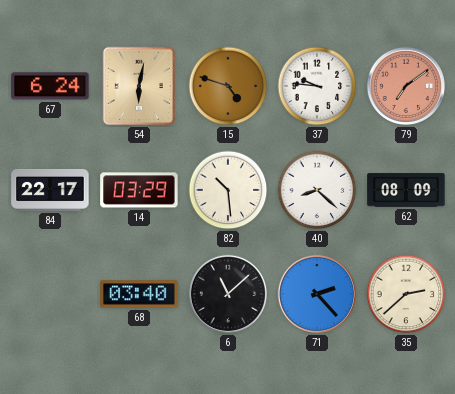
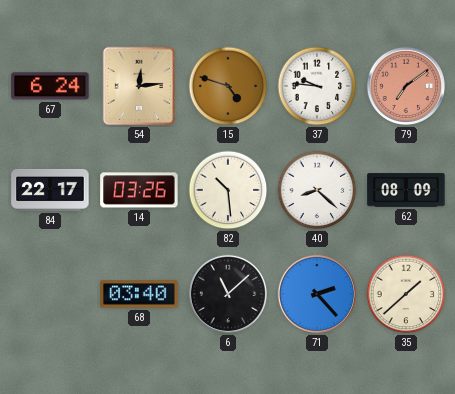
54: 6:02 -> 12:14 (138, 86)
14: 03:29 -> 03:26 (139, 190)
35: 2:38 -> 1:38 (406, 294)
